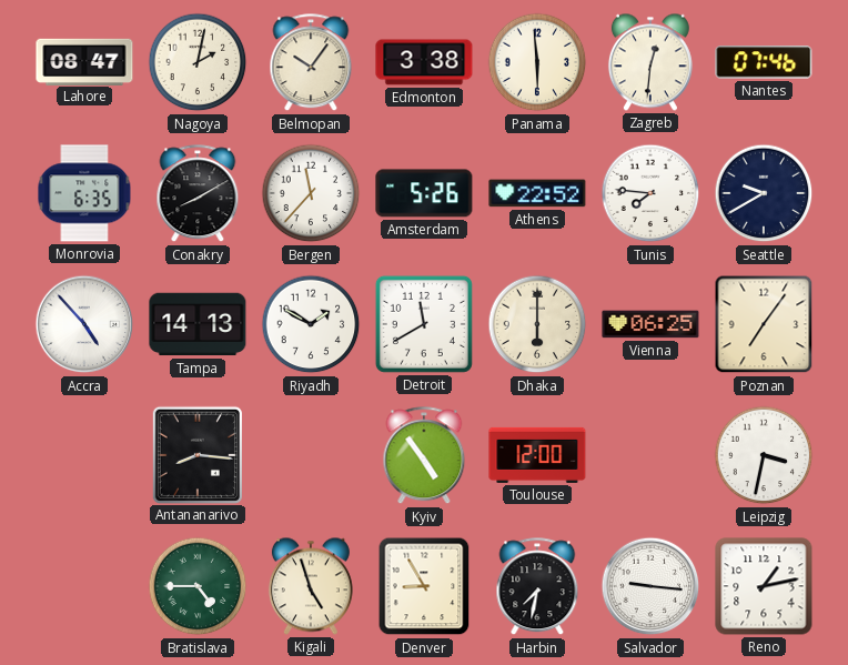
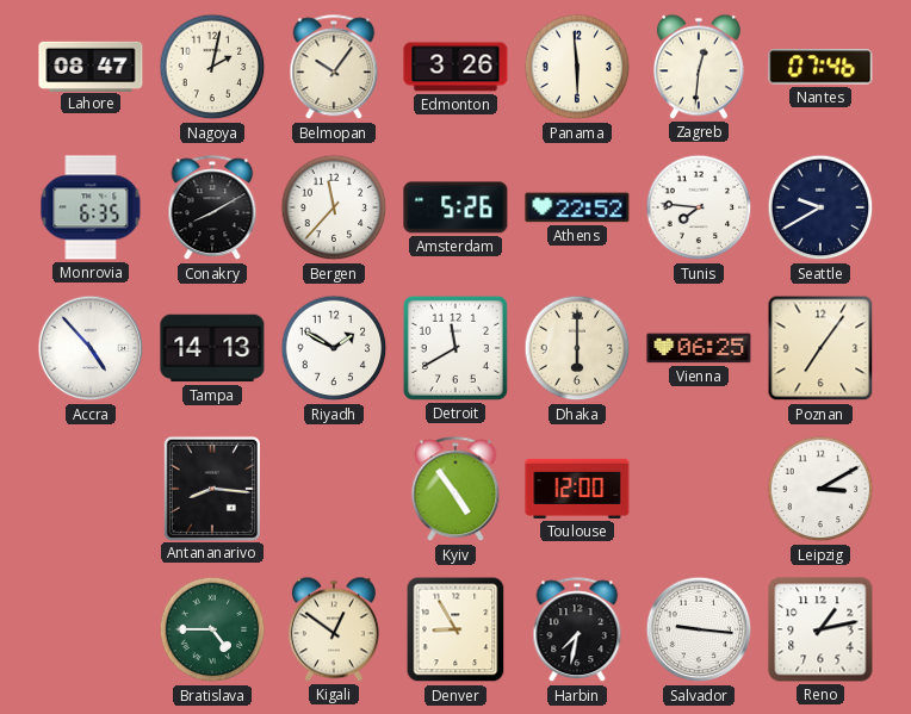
Edmonton: 3:38 -> 3:26 (456, 67)
Leipzig: 3:32 -> 3:10 (820, 489)
Kigali: 4:57 -> 12:51 (334, 629)
